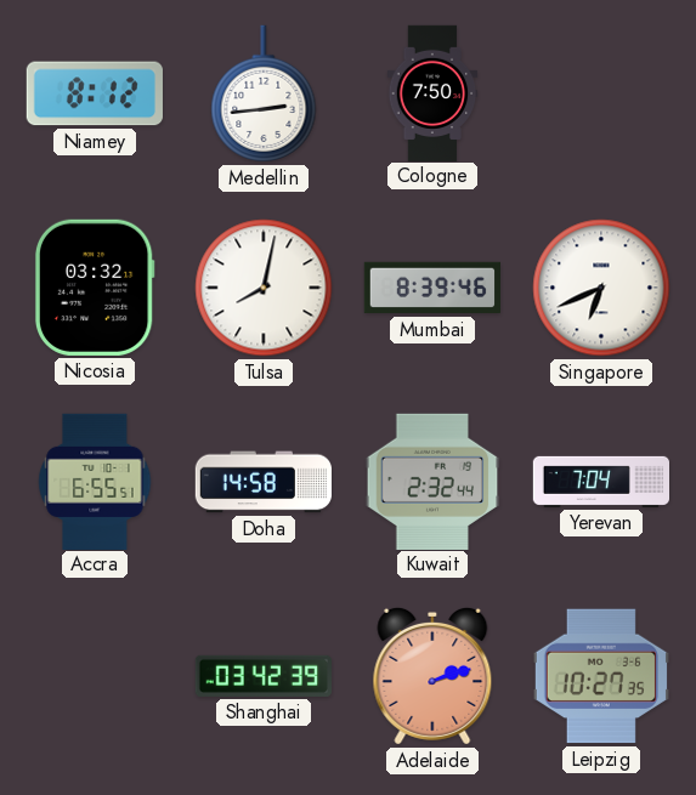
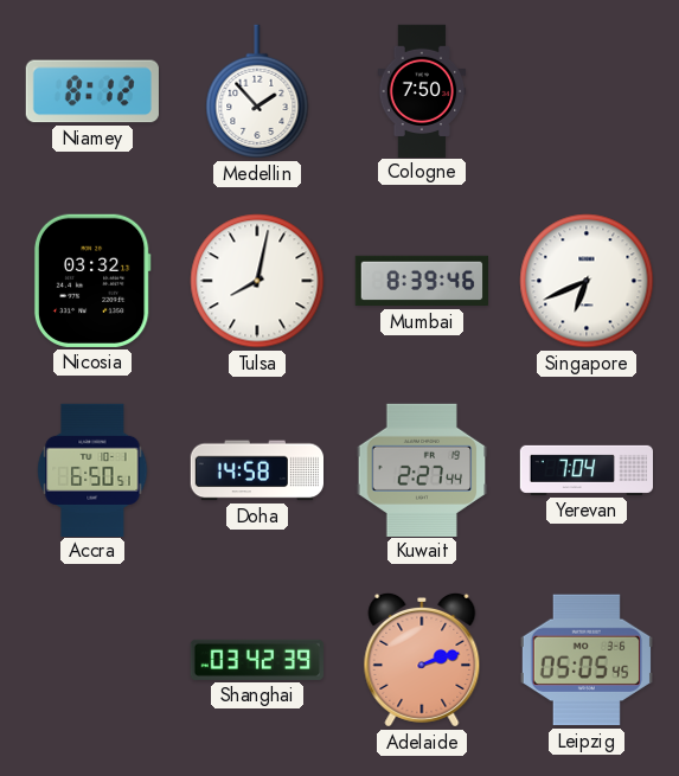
Medellin: 2:44 -> 1:53 (257, 91)
Accra: 6:55 -> 6:50 (92, 469)
Kuwait: 2:32 -> 2:27 (422, 469)
Leipzig: 10:27 -> 05:05 (587, 660)
